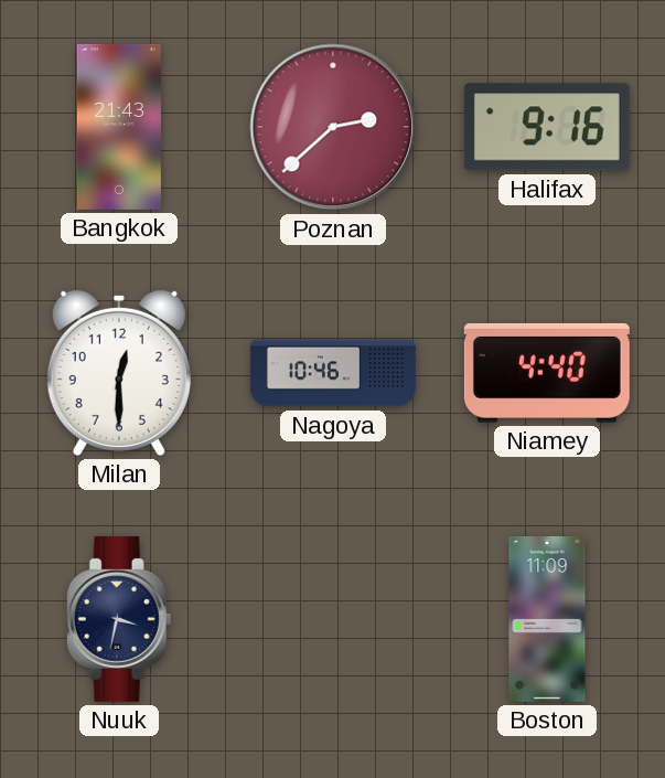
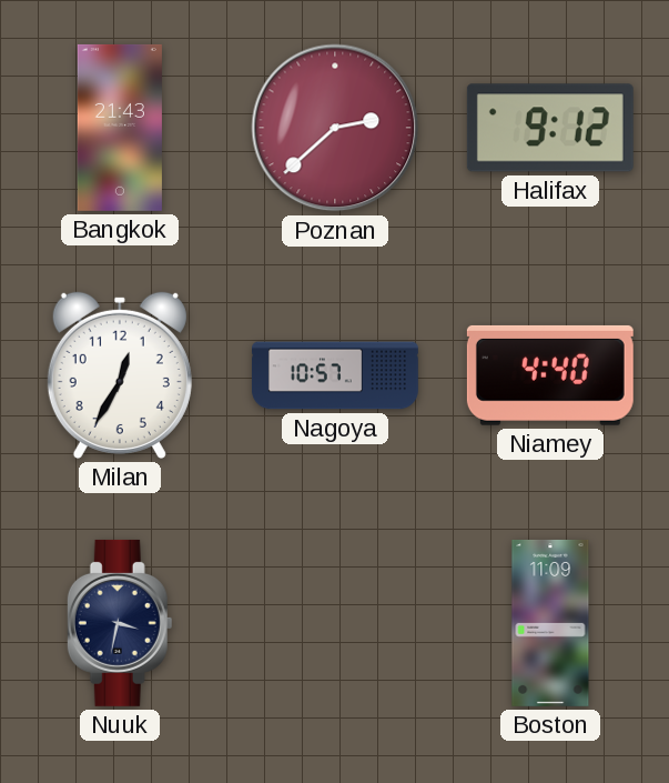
Halifax: 9:16 -> 9:12 (550, 128)
Milan: 12:30 -> 12:35 (120, 375)
Nagoya: 10:46 -> 10:57 (335, 375)
